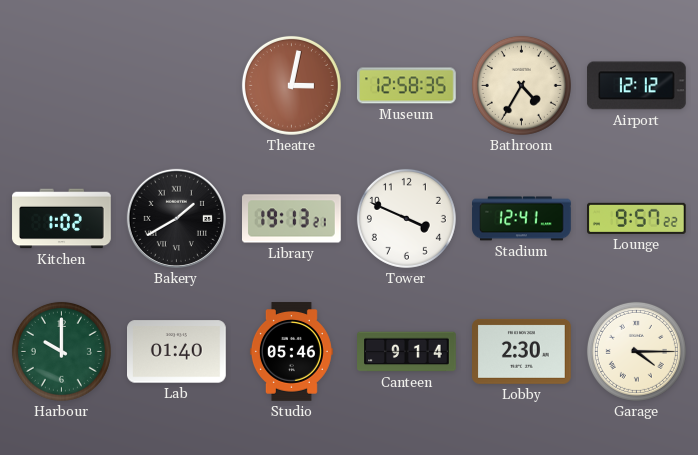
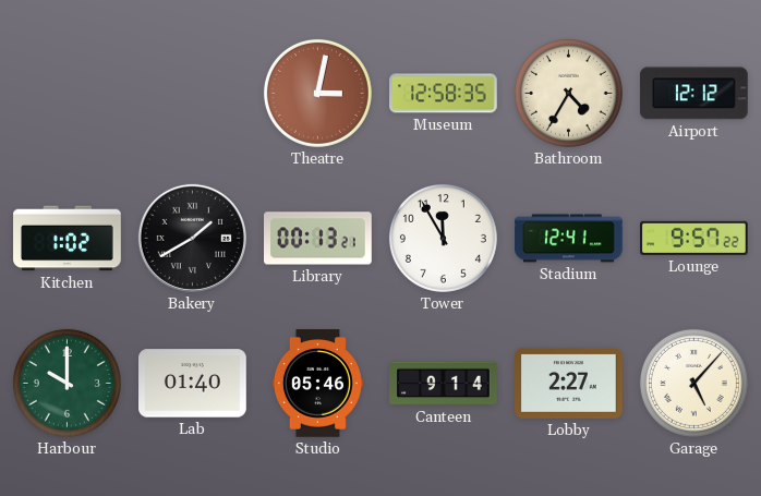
Library: 19:13 -> 00:13 (318, 239)
Tower: 3:49 -> 11:55 (443, 238)
Lobby: 2:30 -> 2:27 (569, 383)
Garage: 4:15 -> 5:07 (693, 383)
